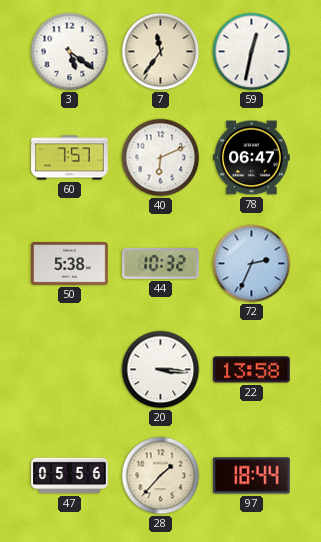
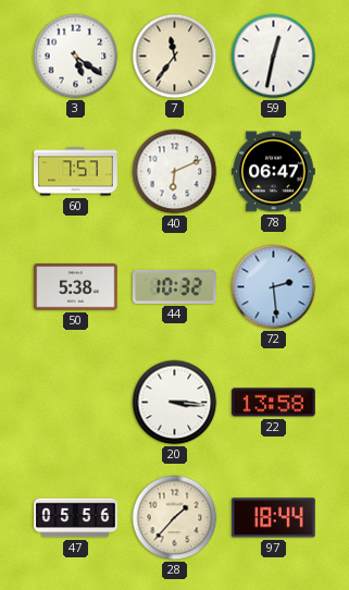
72: 2:34 -> 2:29 (274, 287)
